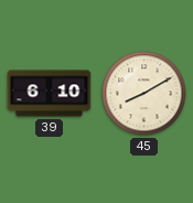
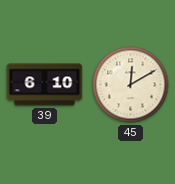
45: 8:10 -> 12:10 (131, 85)
